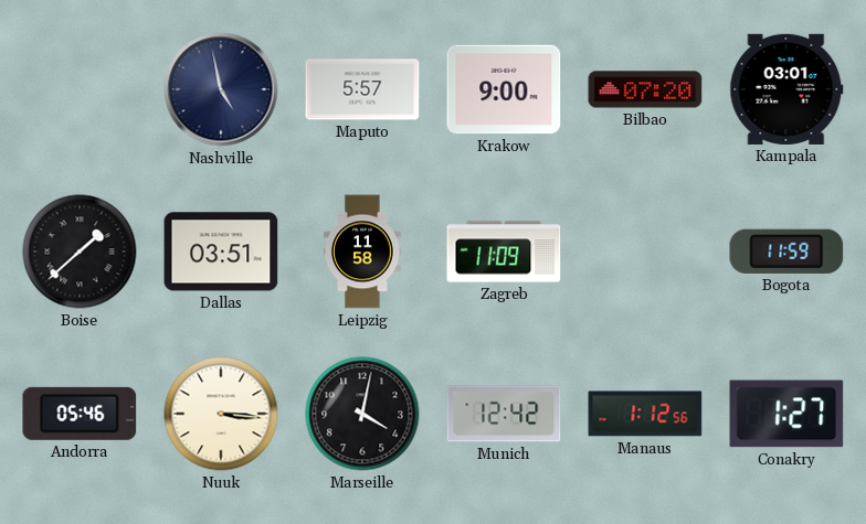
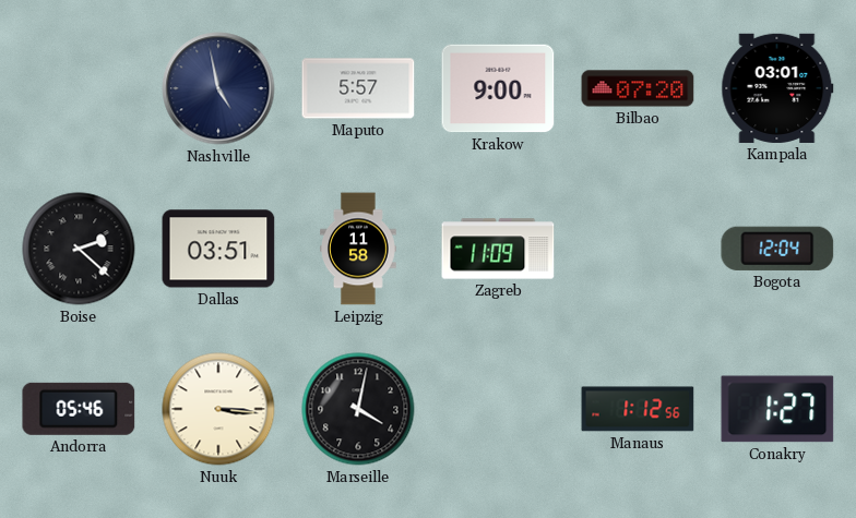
Boise: 1:38 -> 2:22 (79, 249)
Bogota: 11:59 -> 12:04 (777, 249)
Munich: 12:42 -> none (504, 414)
